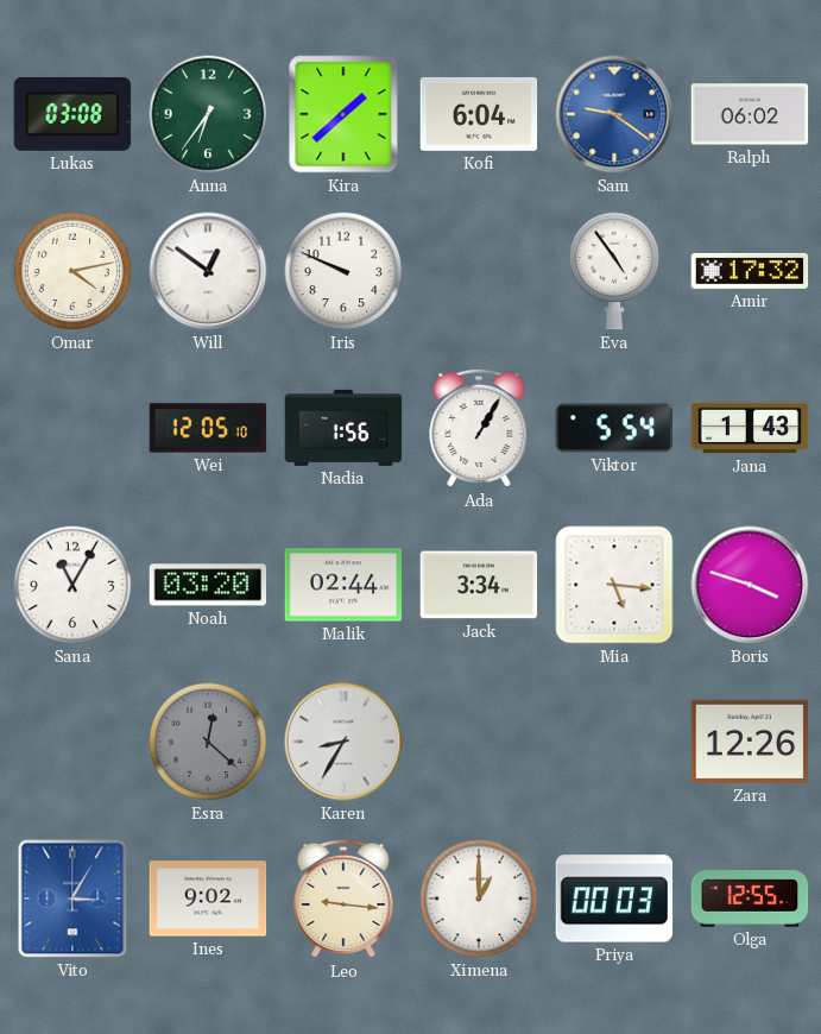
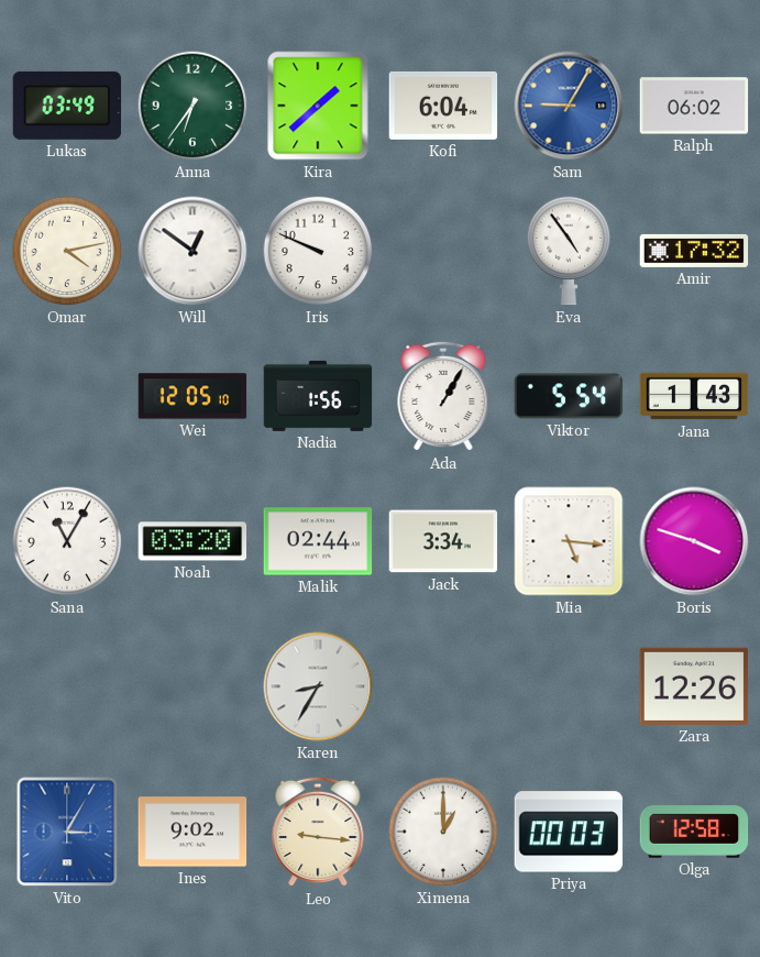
Lukas: 03:08 -> 03:49 (67, 106)
Sam: 9:21 -> 9:05 (569, 106)
Esra: 12:22 -> none (208, 742)
Olga: 12:55 -> 12:58 (694, 832)
